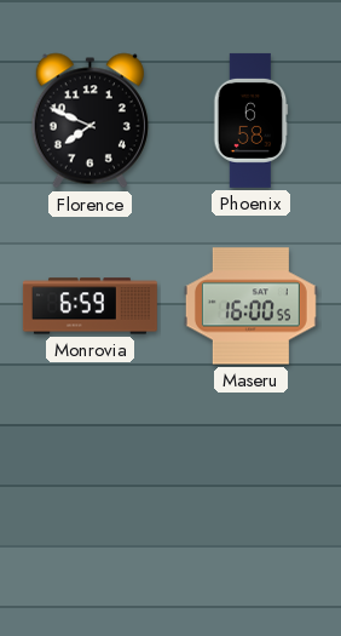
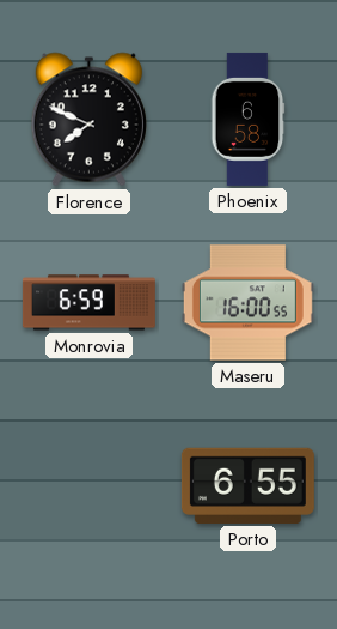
Porto: none -> 6:55 (247, 485)
